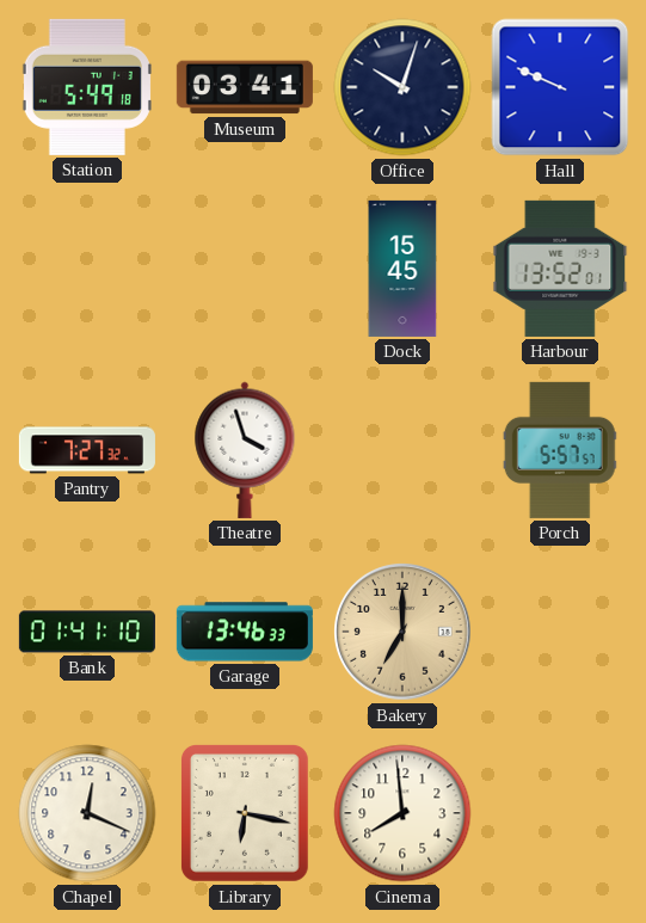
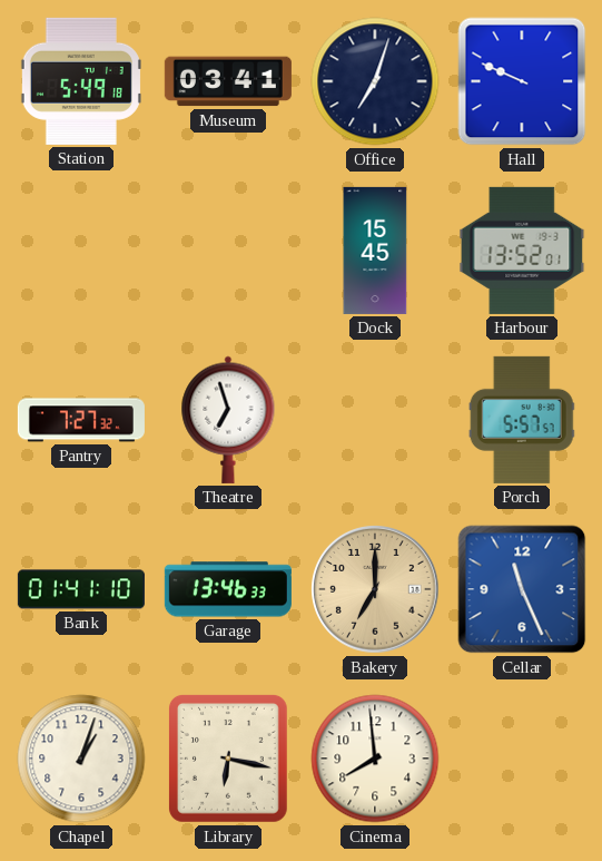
Office: 10:03 -> 7:03 (375, 81)
Theatre: 3:57 -> 6:57 (228, 420)
Cellar: none -> 11:26 (522, 589)
Chapel: 12:19 -> 1:03 (81, 759)
